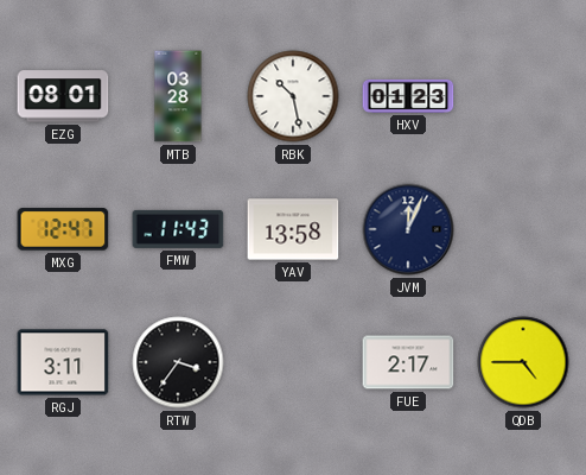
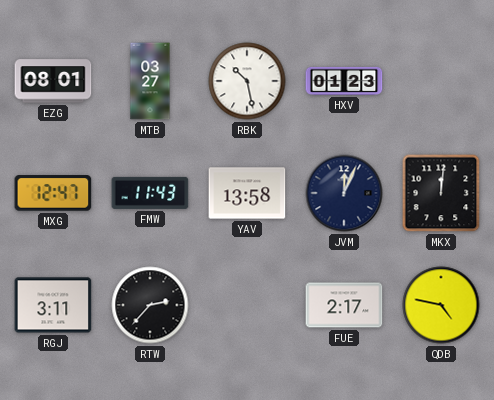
MTB: 03:28 -> 03:27 (150, 81)
MKX: none -> 12:01 (441, 193)
RTW: 3:36 -> 2:37 (150, 305)
QDB: 4:45 -> 4:47 (441, 305)
